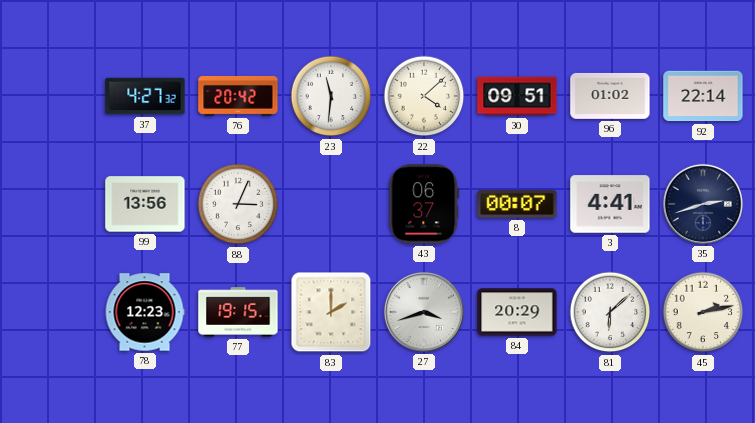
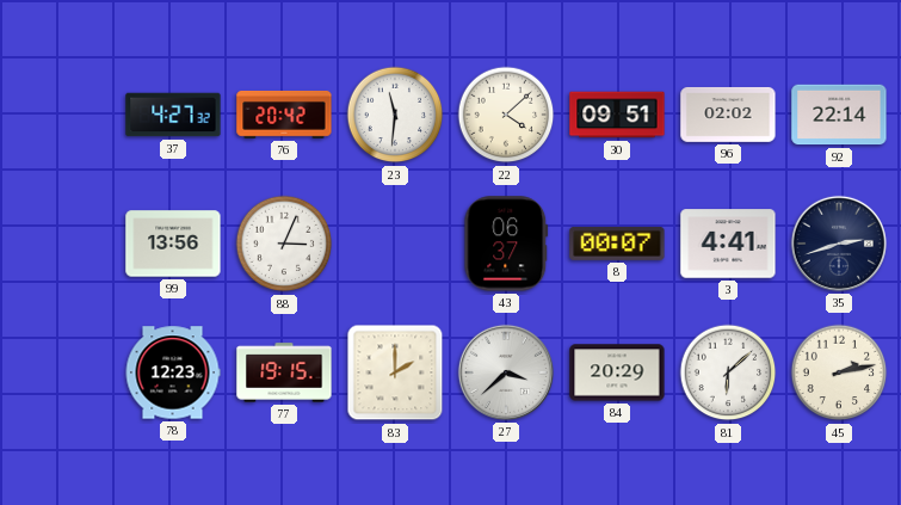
96: 01:02 -> 02:02 (728, 115)
27: 3:42 -> 3:38 (506, 372)
